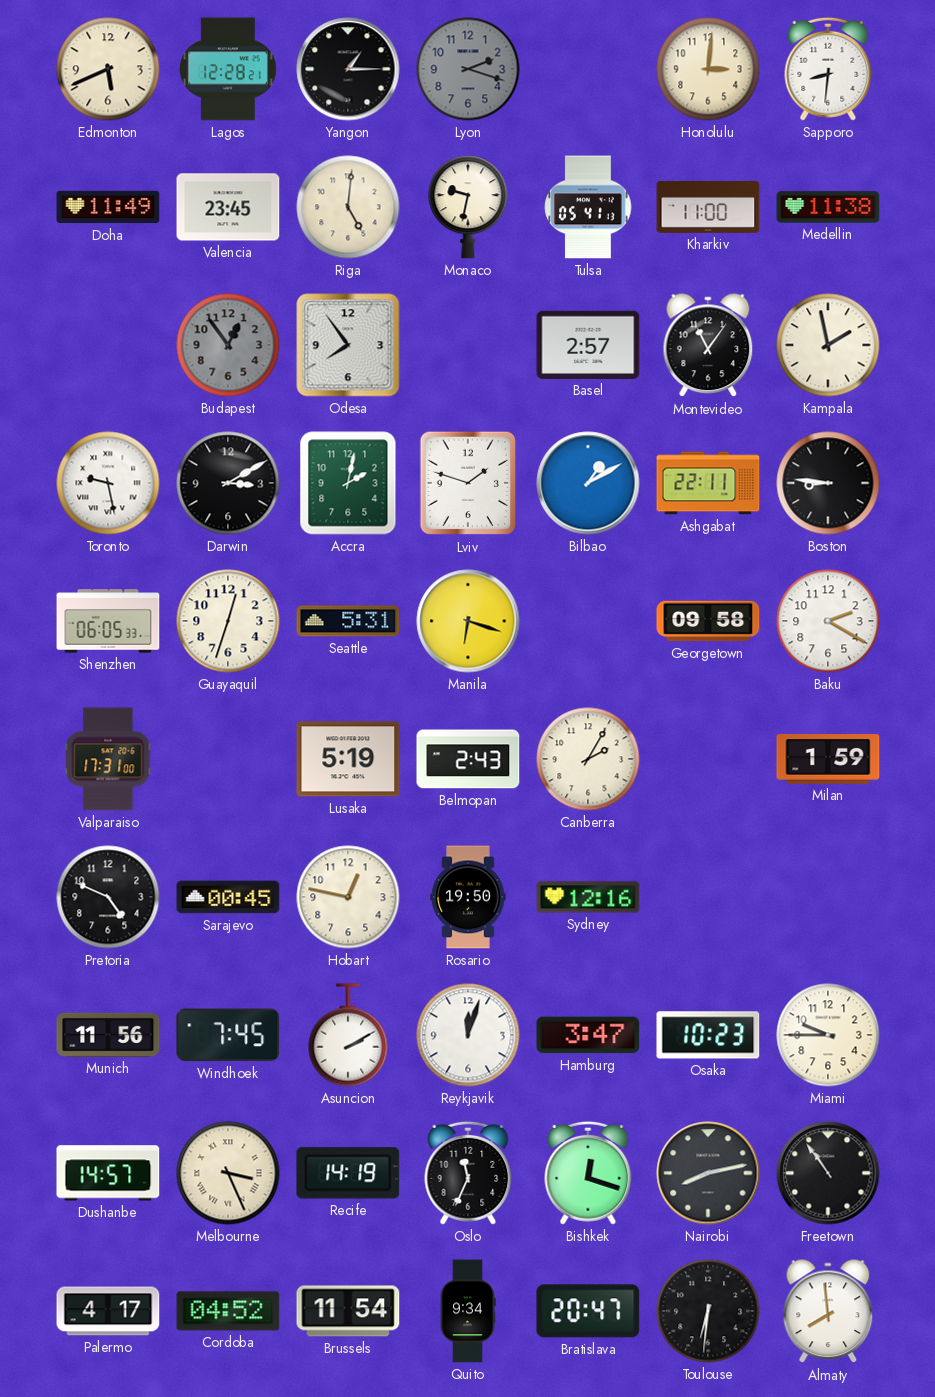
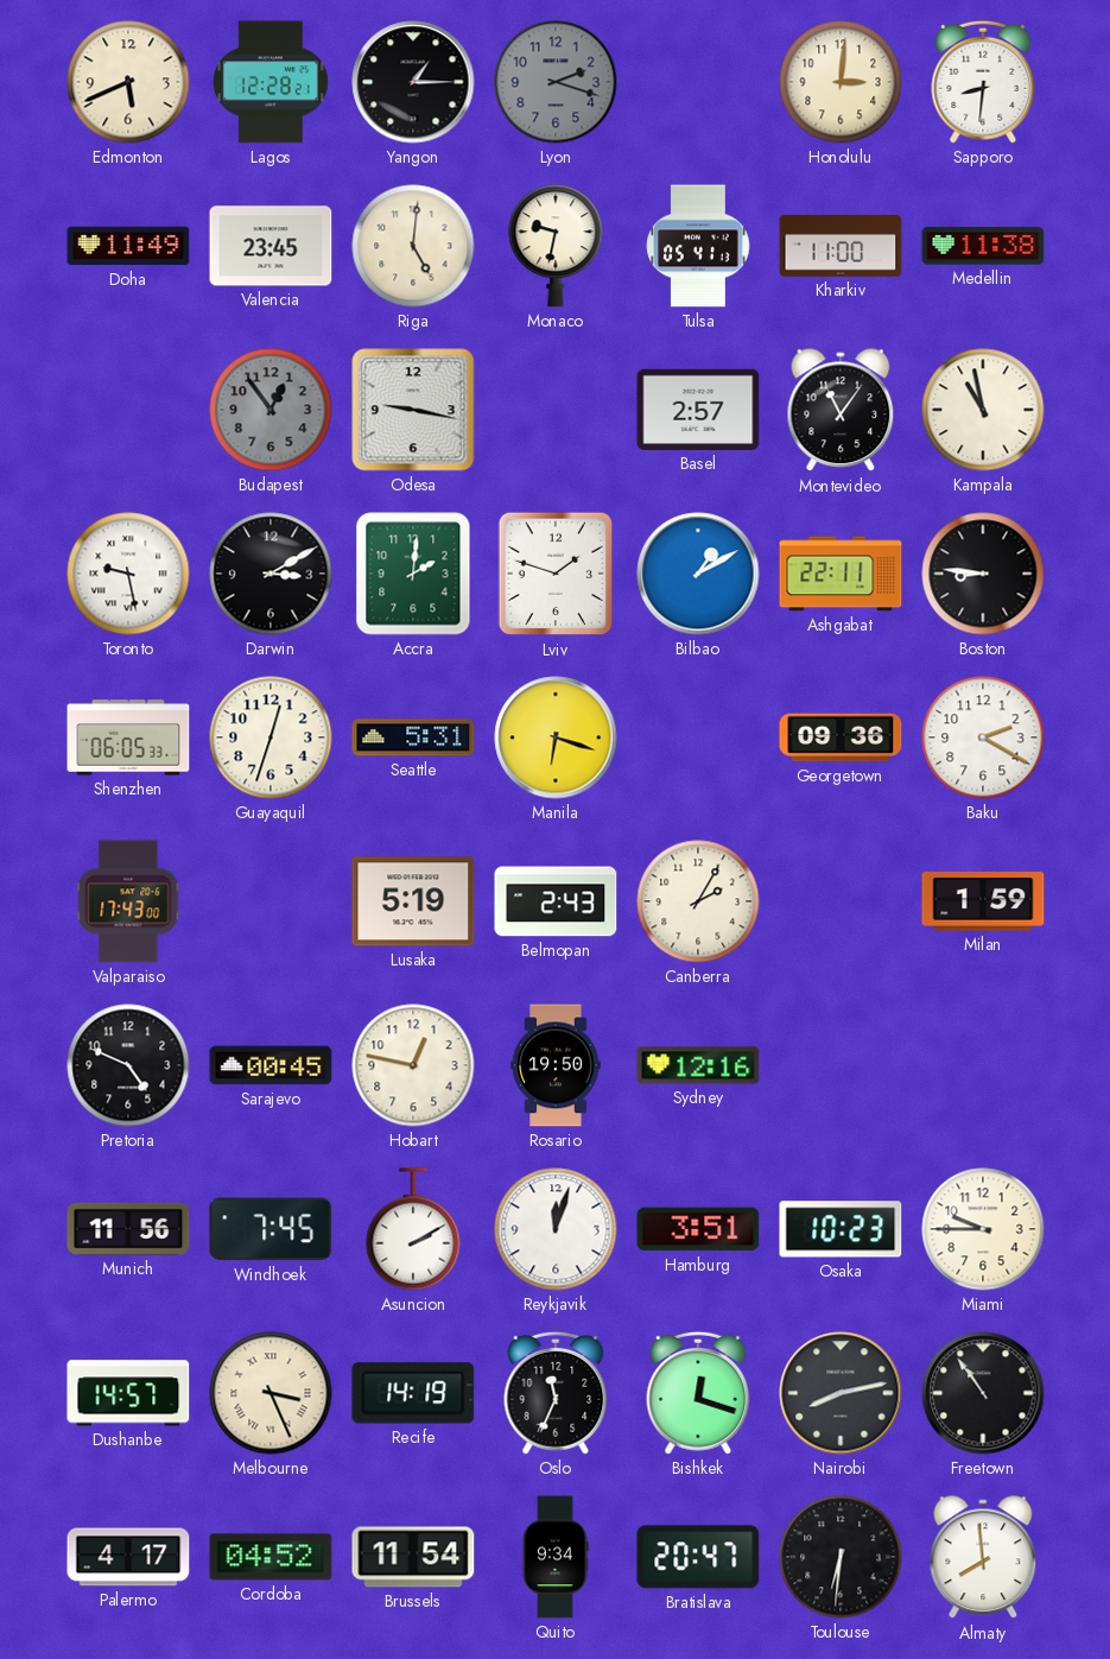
Odesa: 7:54 -> 9:17 (413, 410)
Kampala: 1:58 -> 10:58 (983, 410)
Accra: 2:02 -> 2:01 (413, 574)
Georgetown: 09:58 -> 09:36 (841, 737)
Valparaiso: 17:31 -> 17:43 (128, 901)
Hamburg: 3:47 -> 3:51 (698, 1229)
